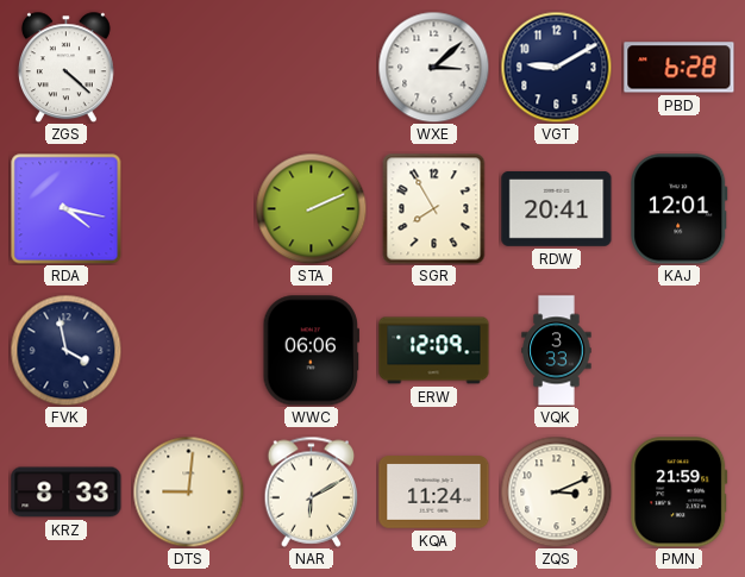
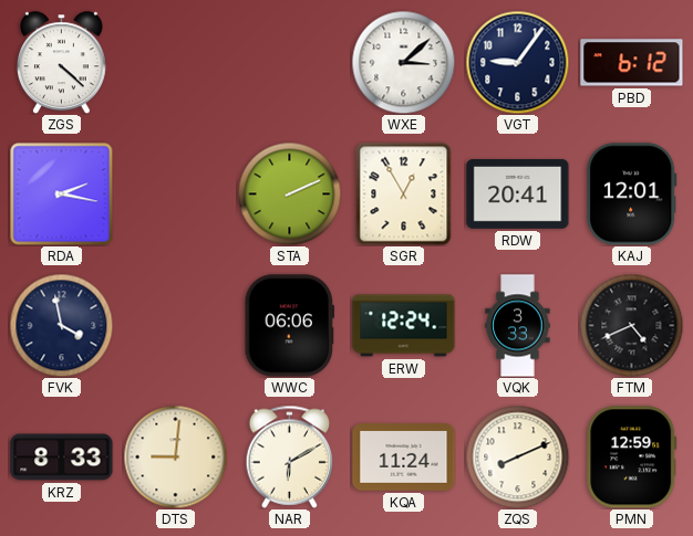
VGT: 9:10 -> 9:06 (517, 62)
PBD: 6:28 -> 6:12 (632, 63)
RDA: 4:17 -> 2:17 (61, 193)
SGR: 7:55 -> 12:55 (404, 193)
ERW: 12:09 -> 12:24 (404, 326)
FTM: none -> 4:41 (631, 325)
ZQS: 3:11 -> 8:11 (517, 456)
PMN: 21:59 -> 12:59 (632, 458)
